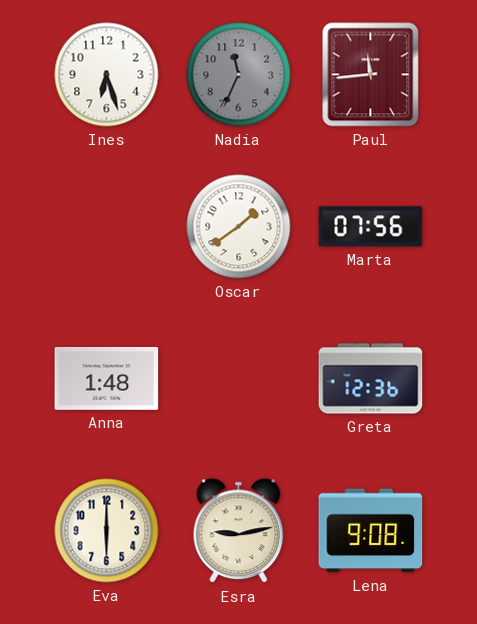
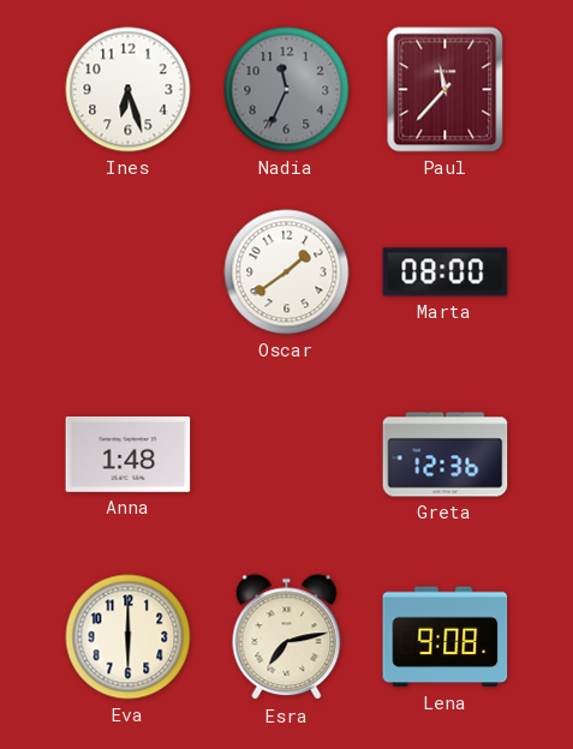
Paul: 11:44 -> 11:37 (446, 90)
Marta: 07:56 -> 08:00 (446, 272)
Esra: 9:13 -> 7:13 (287, 637)
